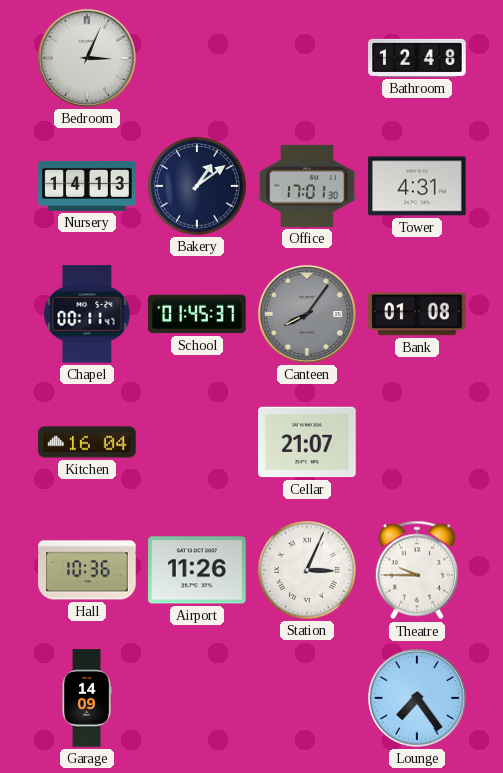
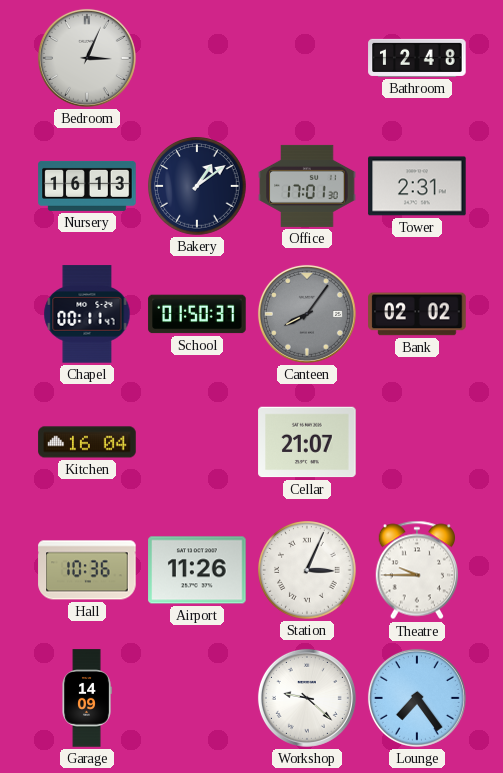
Nursery: 14:13 -> 16:13 (87, 186)
Tower: 4:31 -> 2:31 (417, 186)
School: 01:45 -> 01:50 (197, 314)
Bank: 01:08 -> 02:02 (417, 314)
Workshop: none -> 9:22 (307, 698)
